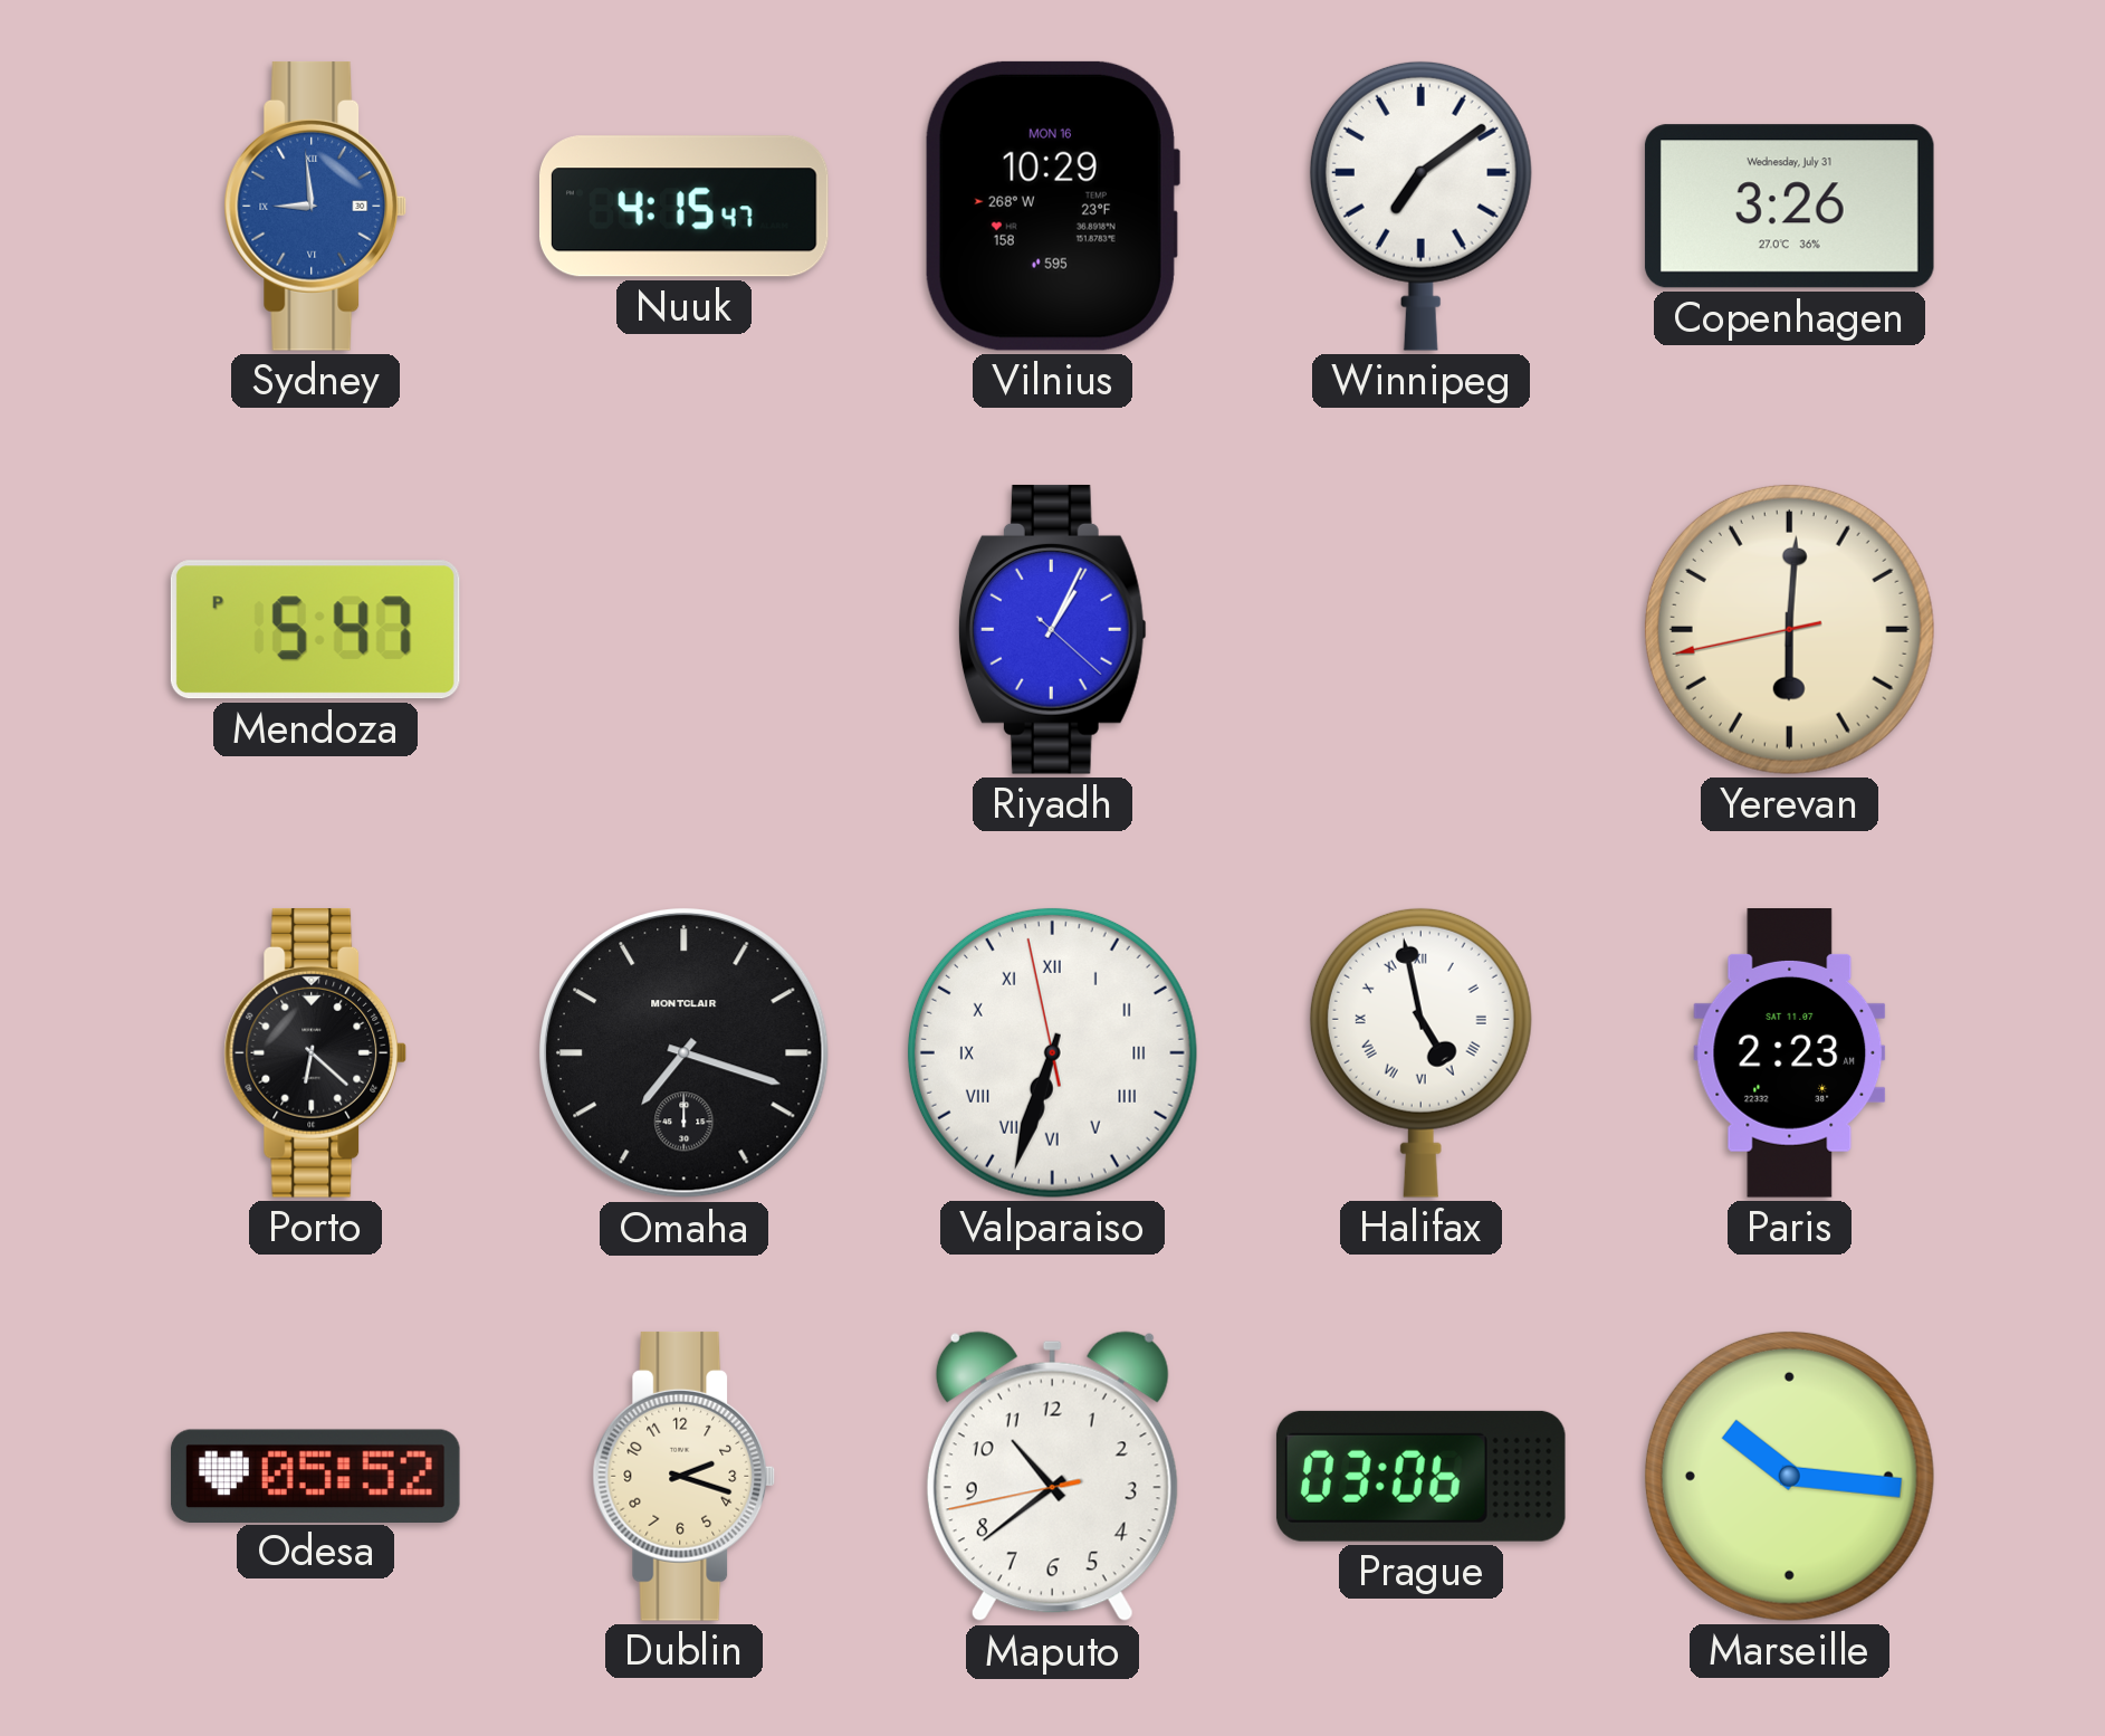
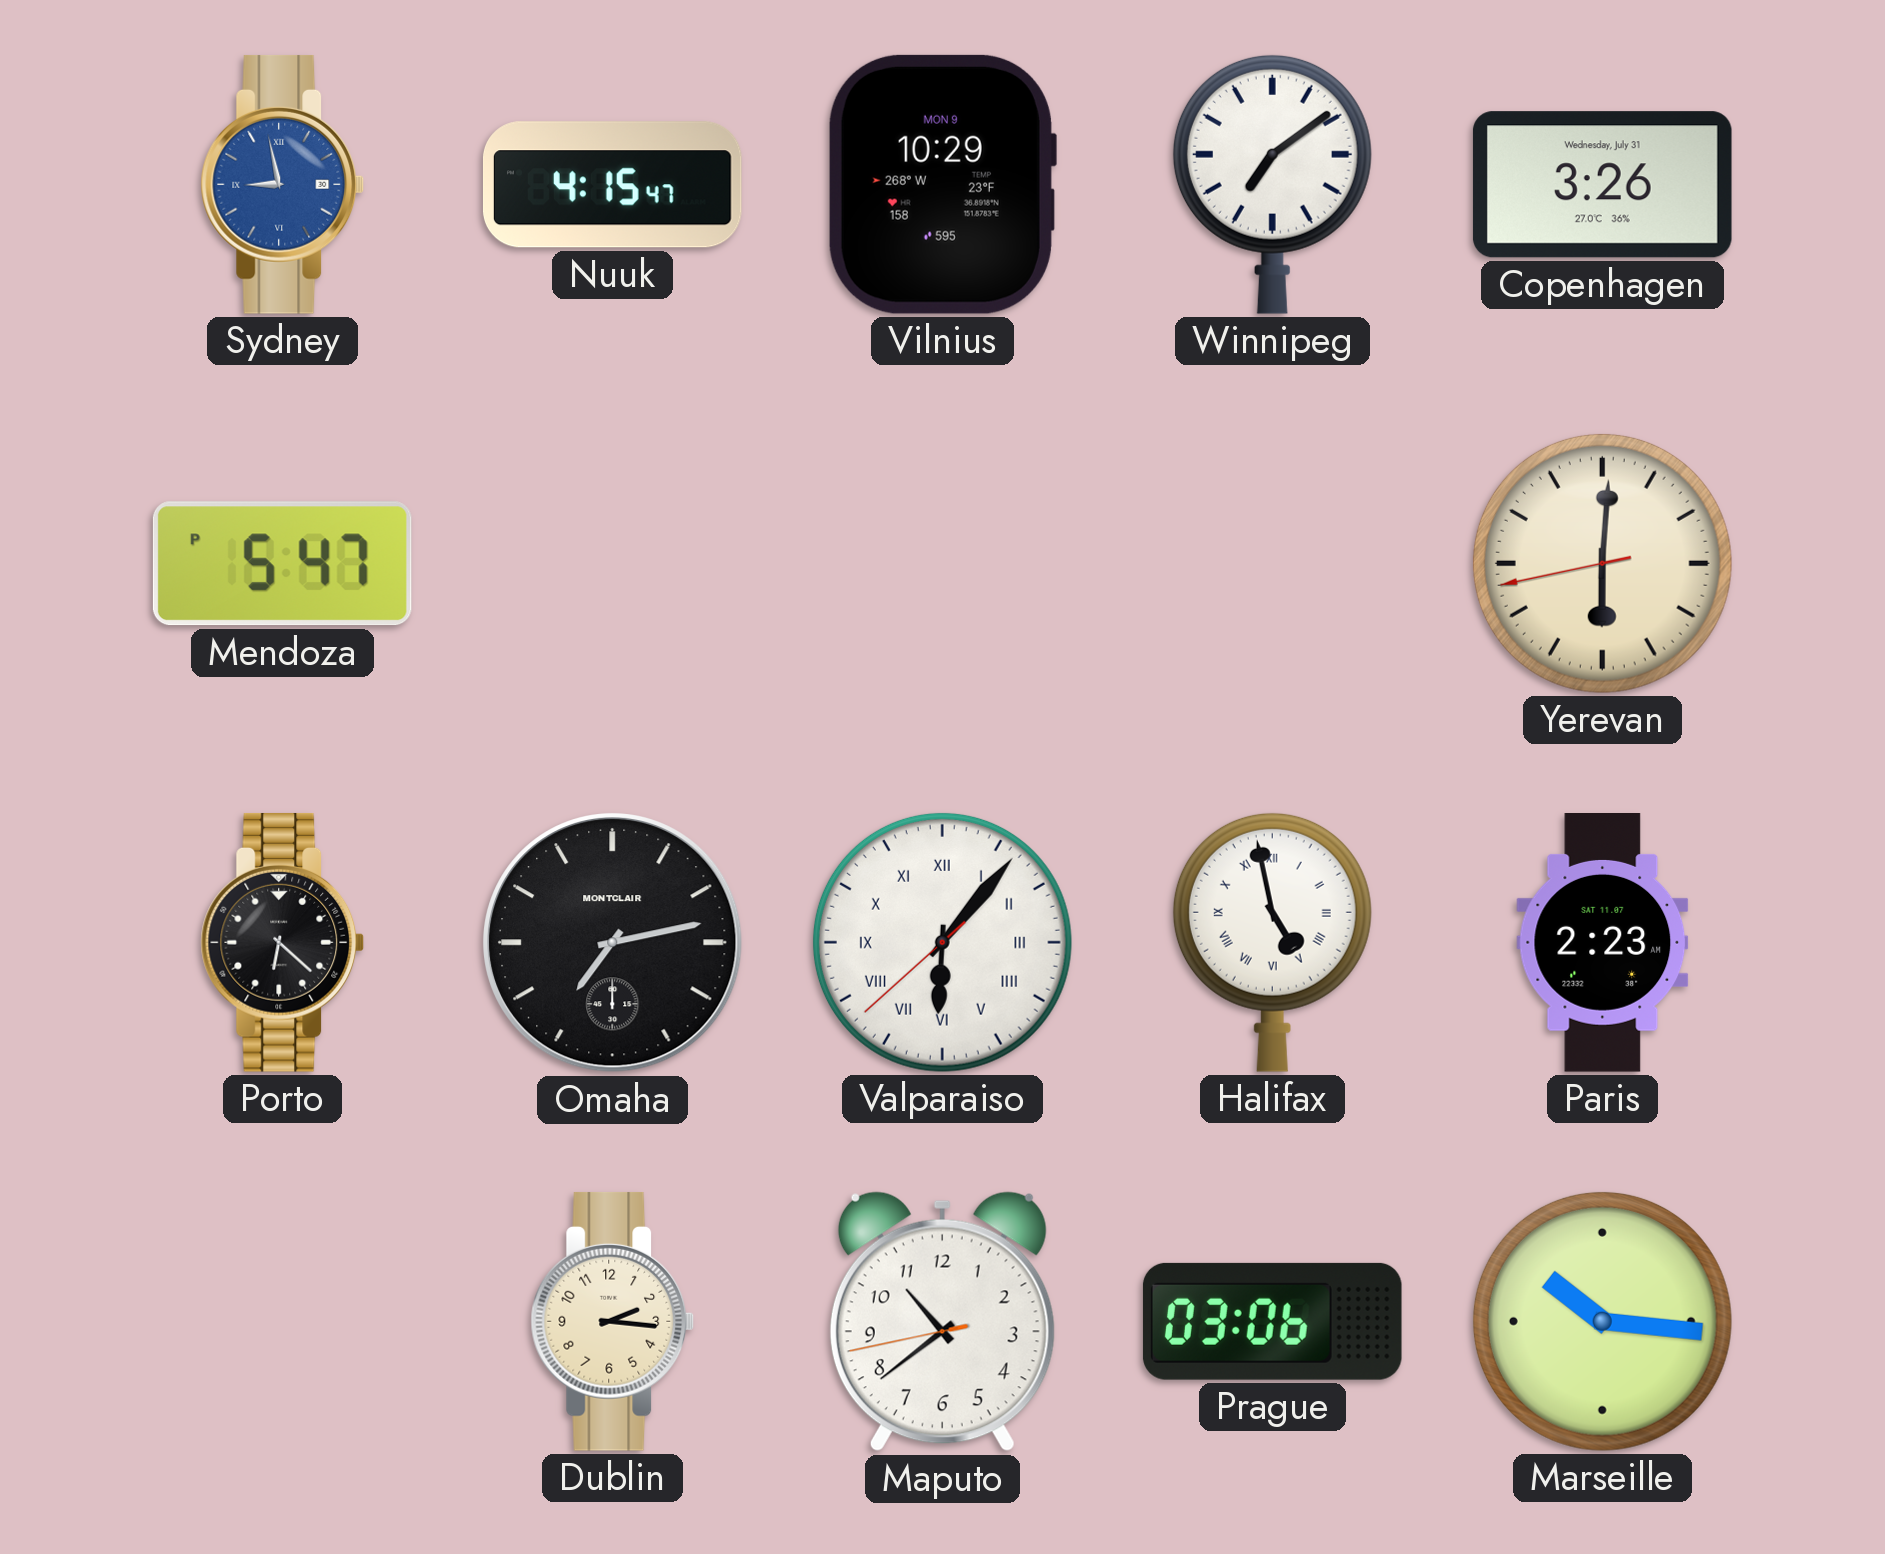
Sydney: 8:59 -> 8:58 (283, 184)
Vilnius date: MON 16 -> MON 9 (942, 184)
Riyadh: 1:04 -> none (1052, 629)
Omaha: 7:18 -> 7:13 (613, 943)
Valparaiso: 6:32 -> 6:06 (942, 942)
Odesa: 05:52 -> none (315, 1476)
Dublin: 2:18 -> 2:16 (613, 1321)
